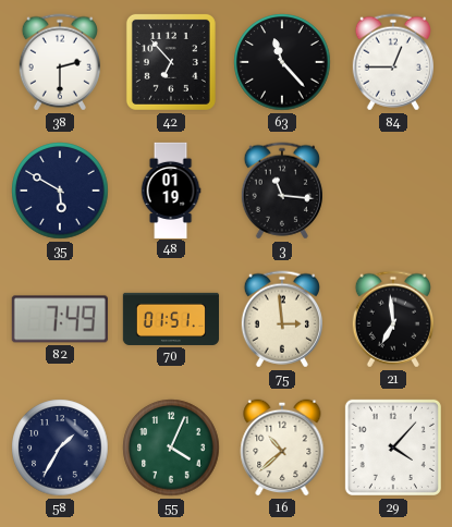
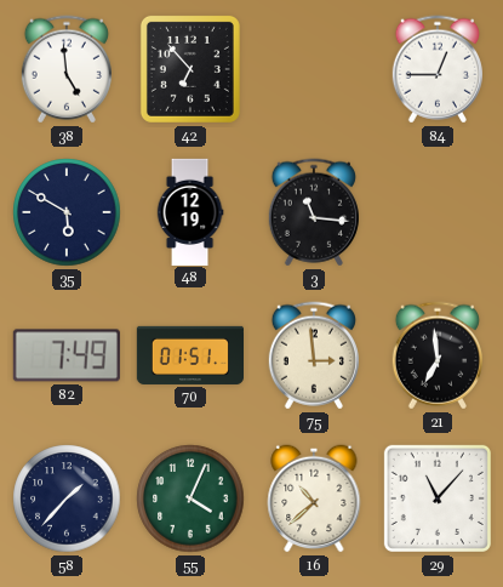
38: 2:30 -> 4:59 (67, 69)
63: 11:23 -> none (282, 62)
48: 01:19 -> 12:19 (190, 211)
58: 1:35 -> 1:37 (67, 498)
29: 4:07 -> 11:07 (438, 498)
